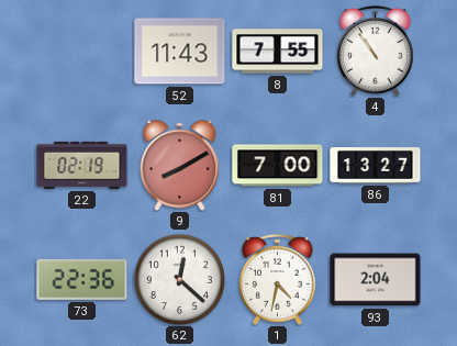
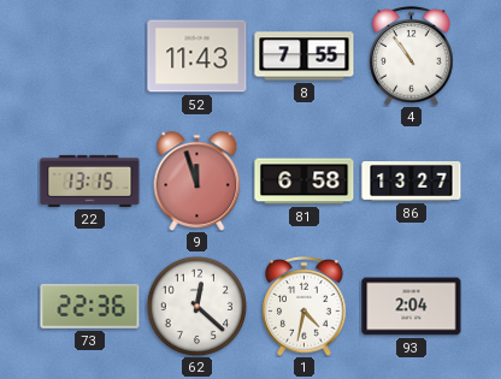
22: 02:19 -> 13:15 (90, 180)
9: 8:10 -> 11:57 (198, 182)
81: 7:00 -> 6:58 (305, 182)
